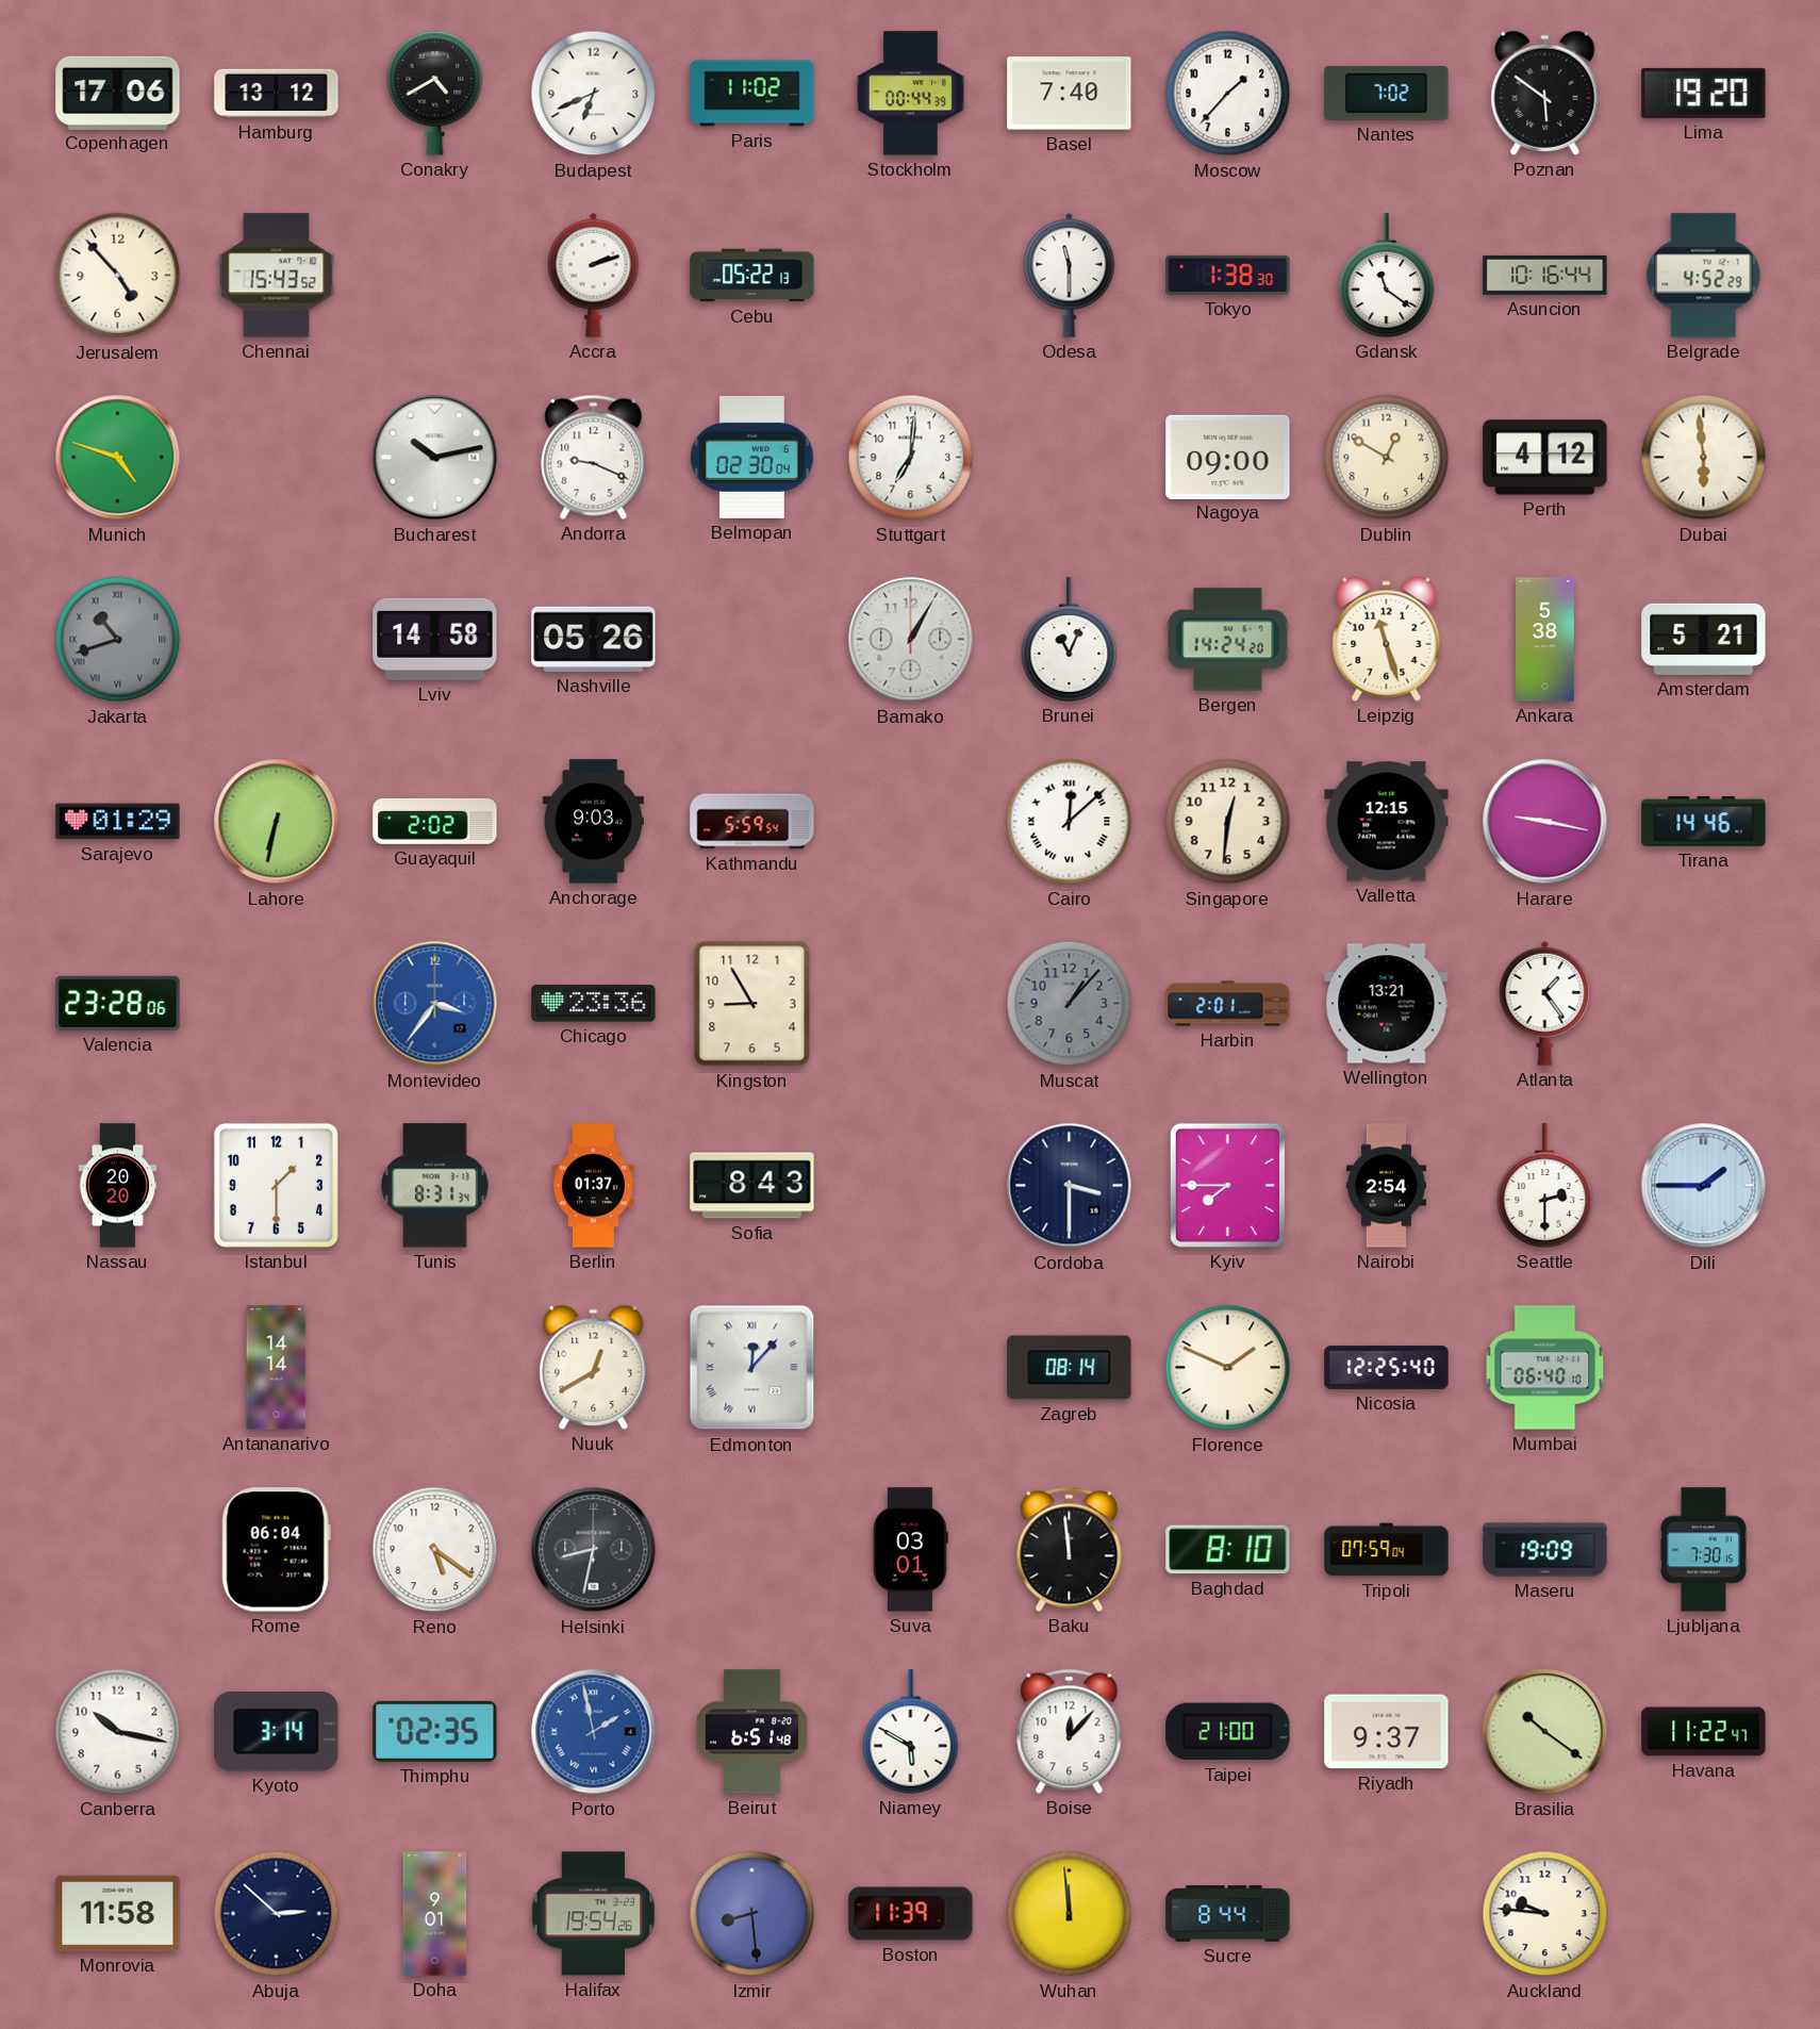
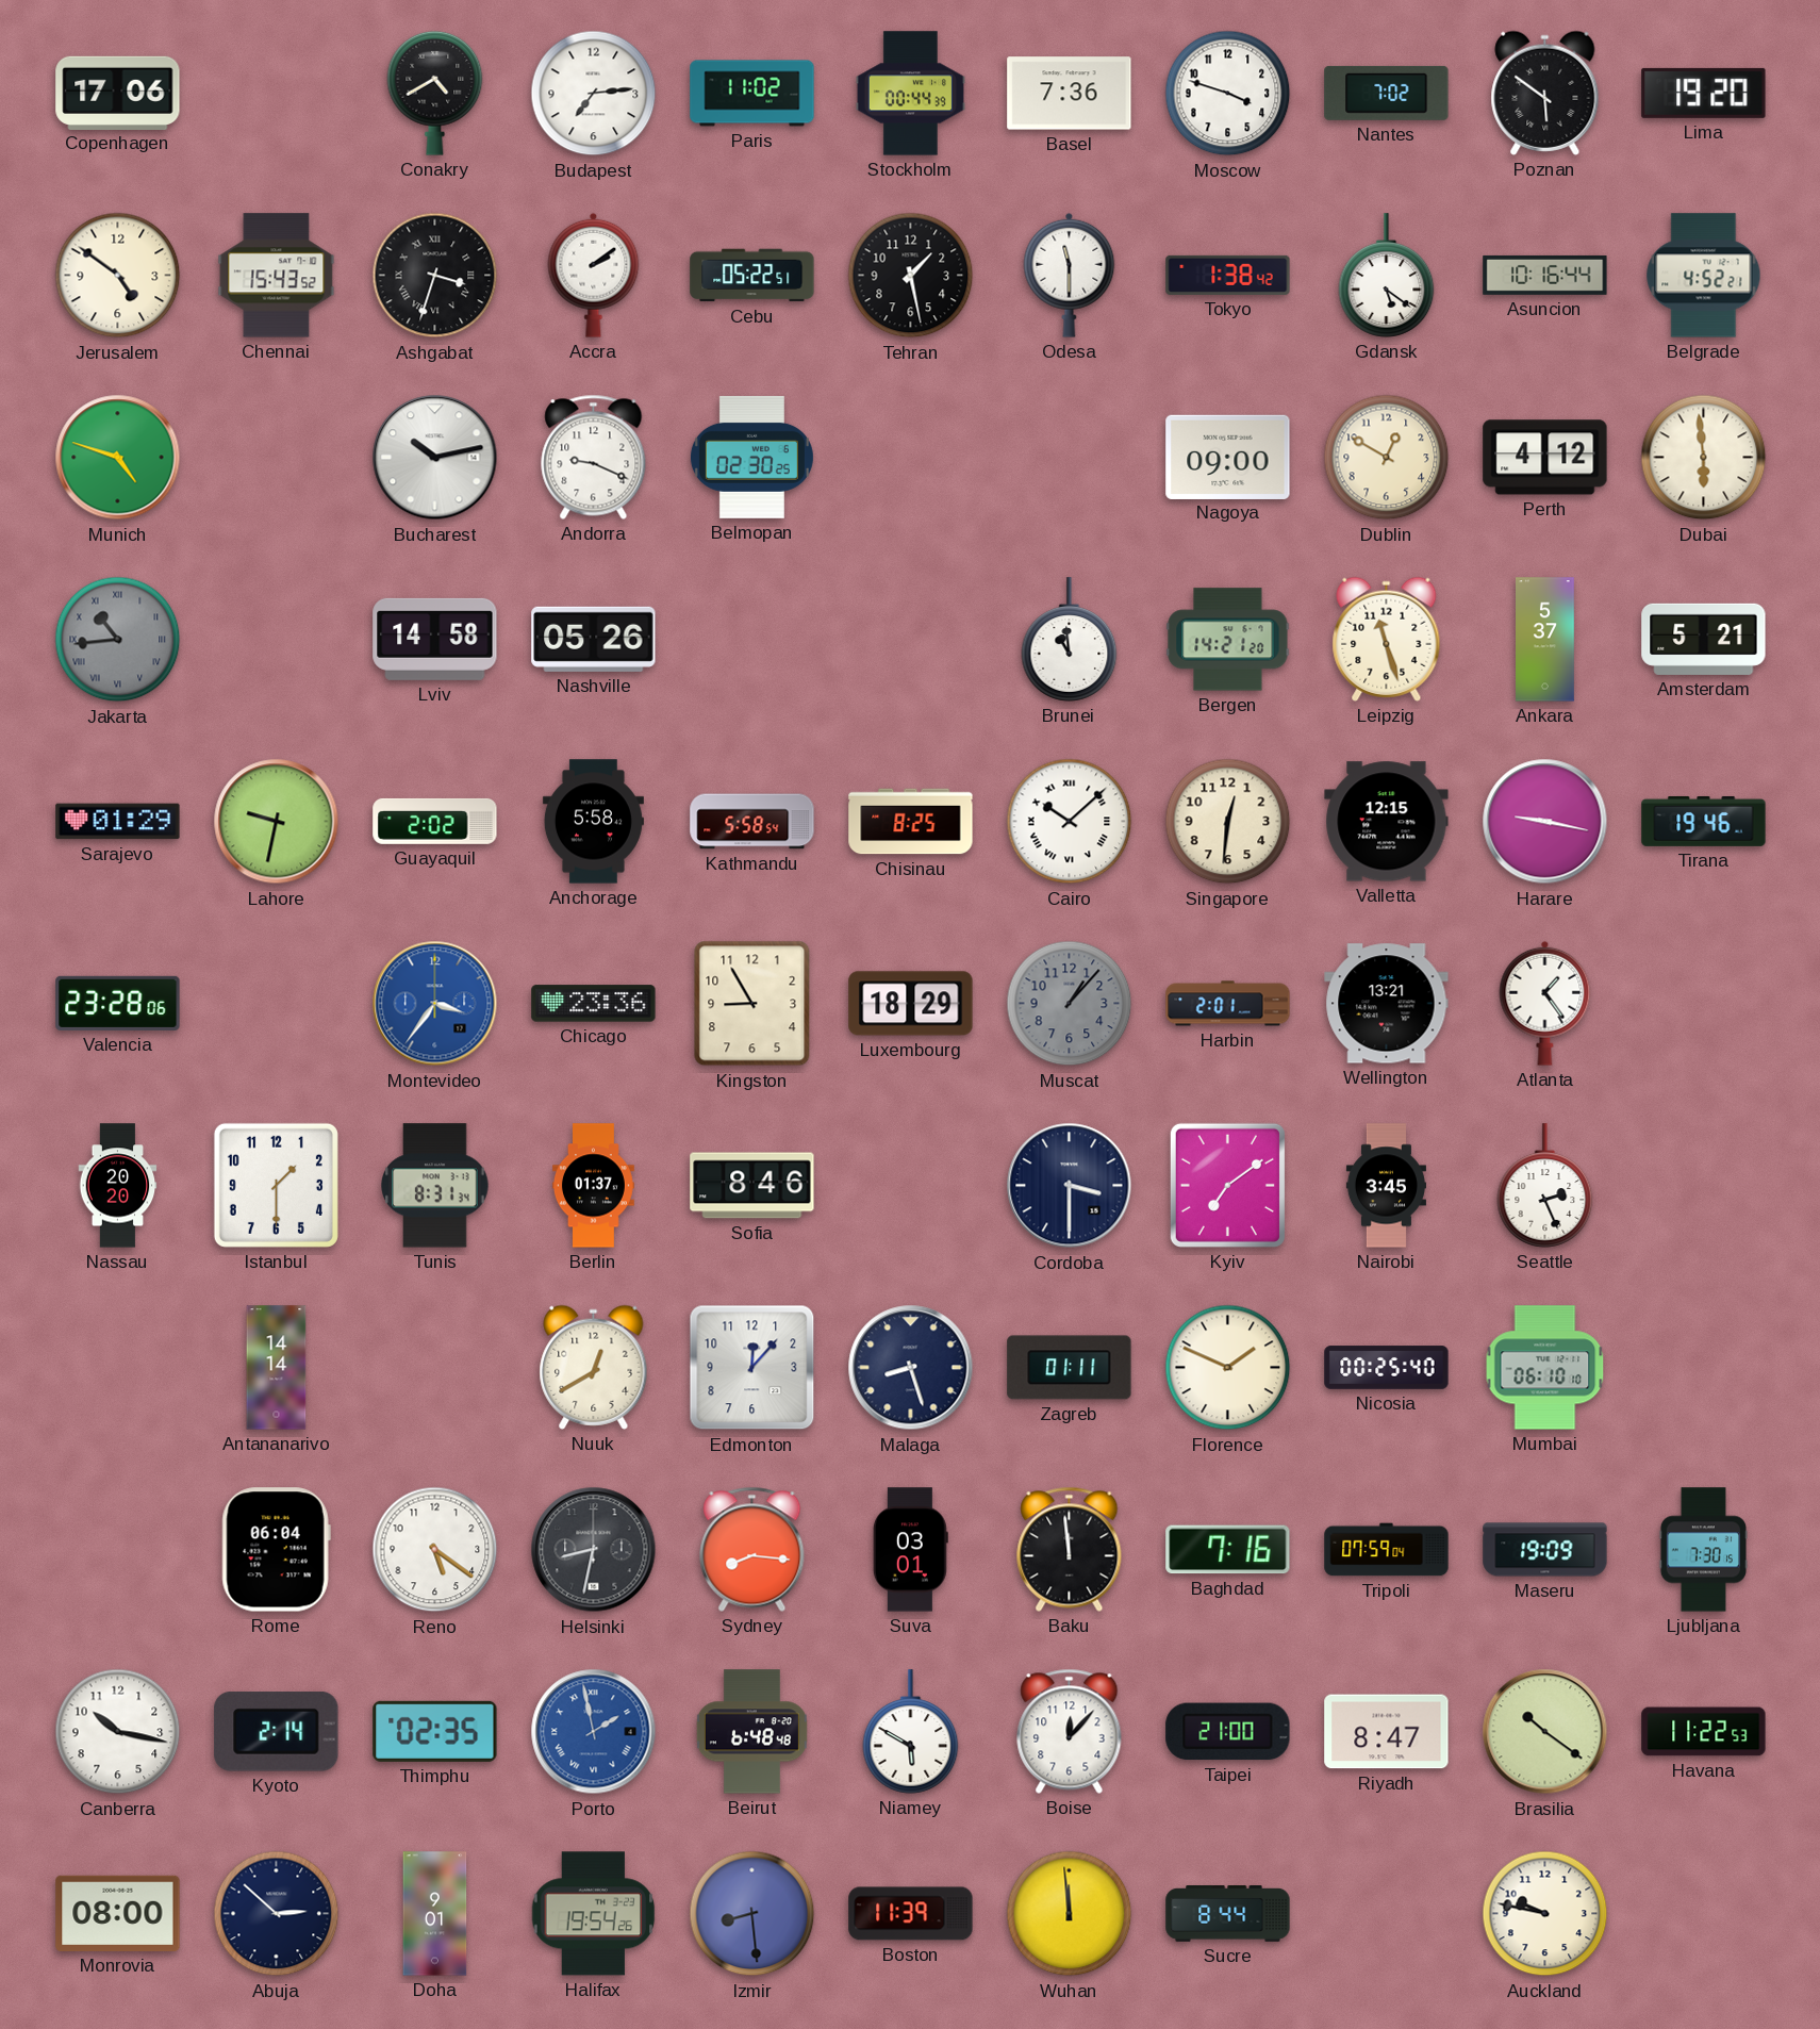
Hamburg: 13:12 -> none (277, 94)
Budapest: 6:41 -> 7:14 (594, 94)
Basel: 7:40 -> 7:36 (1070, 94)
Moscow: 1:37 -> 3:48 (1228, 94)
Jerusalem: 4:53 -> 4:51 (118, 276)
Ashgabat: none -> 3:33 (435, 276)
Accra: 2:12 -> 2:09 (594, 275)
Cebu: 05:22:13 -> 05:22:51 (752, 276)
Tehran: none -> 1:28 (911, 276)
Tokyo: 1:38:30 -> 1:38:42 (1228, 275)
Gdansk: 11:21 -> 5:21 (1387, 276)
Belgrade: 4:52:29 -> 4:52:21 (1704, 276)
Belmopan: 02:30:04 -> 02:30:25 (751, 457)
Stuttgart: 7:01 -> none (911, 458)
Jakarta: 10:42 -> 10:44 (118, 640)
Bamako: 1:05 -> none (911, 640)
Brunei: 11:04 -> 10:59 (1070, 640)
Bergen: 14:24 -> 14:21 (1228, 640)
Ankara: 5:38 -> 5:37 (1545, 640)
Lahore: 6:32 -> 9:32 (277, 822)
Anchorage: 9:03 -> 5:58 (593, 822)
Kathmandu: 5:59 -> 5:58 (752, 822)
Chisinau: none -> 8:25 (911, 822)
Cairo: 12:08 -> 10:08 (1070, 822)
Tirana: 14:46 -> 19:46 (1704, 821)
Luxembourg: none -> 18:29 (911, 1004)
Sofia: 8:43 -> 8:46 (752, 1186)
Kyiv: 7:45 -> 7:09 (1227, 1185)
Nairobi: 2:54 -> 3:45 (1386, 1186)
Seattle: 2:30 -> 2:26 (1545, 1186)
Dili: 1:45 -> none (1704, 1186)
Edmonton numerals: Roman -> Arabic (752, 1368)
Malaga: none -> 8:27 (911, 1368)
Zagreb: 08:14 -> 01:11 (1070, 1368)
Nicosia: 12:25 -> 00:25 (1387, 1368)
Mumbai: 06:40 -> 06:10 (1545, 1368)
Sydney: none -> 8:16 (752, 1549)
Baghdad: 8:10 -> 7:16 (1228, 1550)
Kyoto: 3:14 -> 2:14 (277, 1732)
Beirut: 6:51 -> 6:48 (751, 1732)
Riyadh: 9:37 -> 8:47 (1387, 1732)
Havana: 11:22:47 -> 11:22:53 (1704, 1732)
Monrovia: 11:58 -> 08:00 (118, 1913)
Auckland: 9:46 -> 9:47 (1545, 1914)
